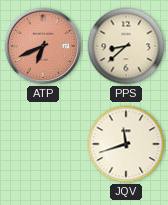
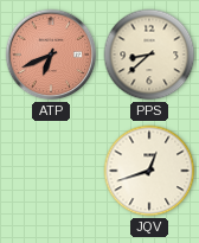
JQV: 11:42 -> 12:42 (149, 171)
